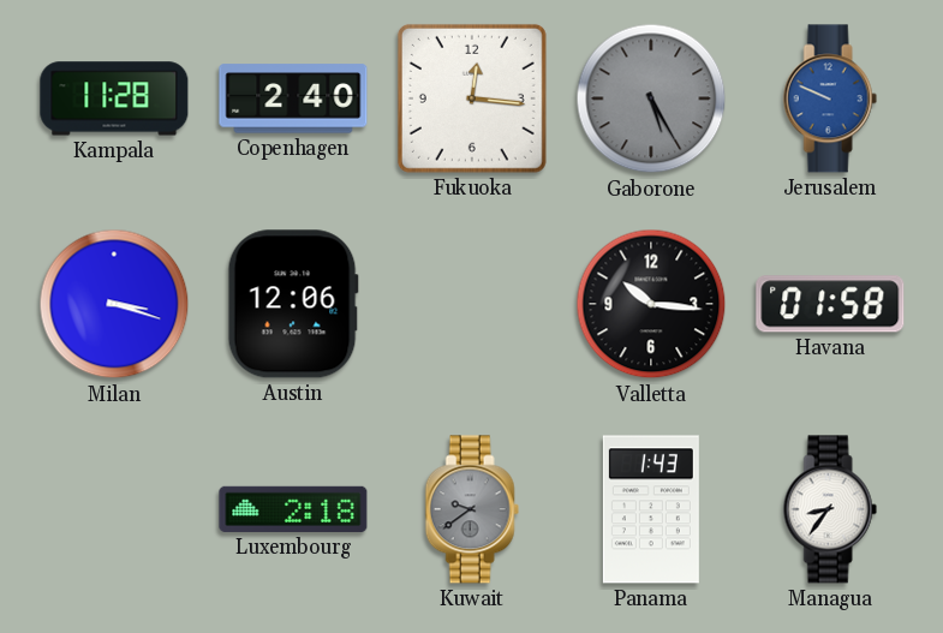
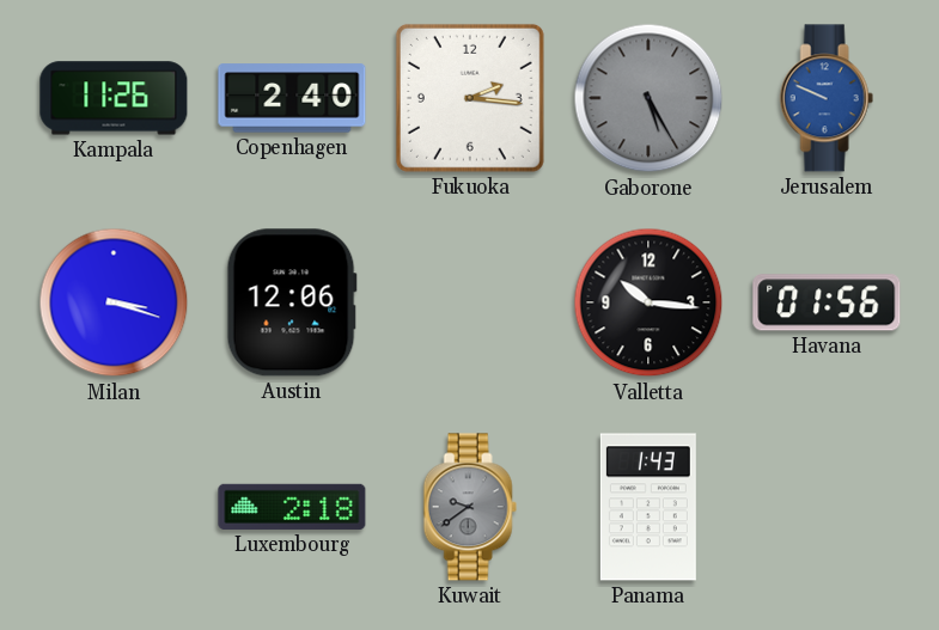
Kampala: 11:28 -> 11:26 (114, 98)
Fukuoka: 12:16 -> 2:16 (470, 98)
Havana: 01:58 -> 01:56 (827, 302)
Managua: 8:36 -> none (830, 509)
